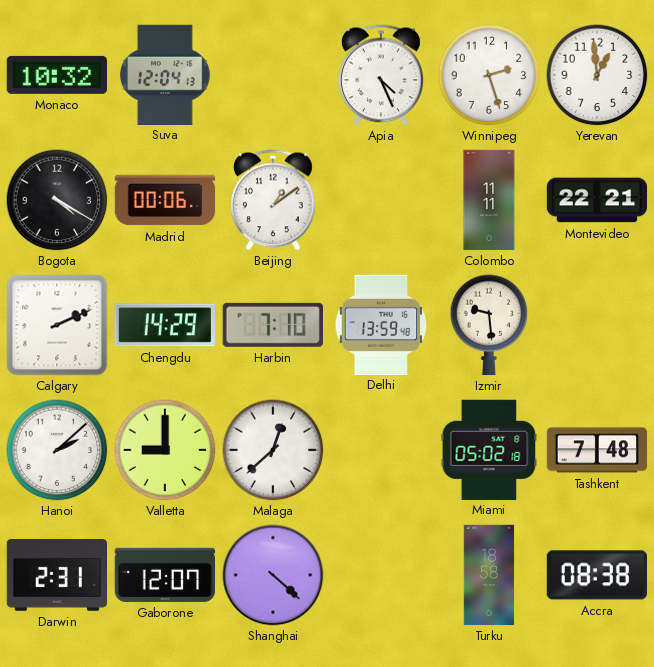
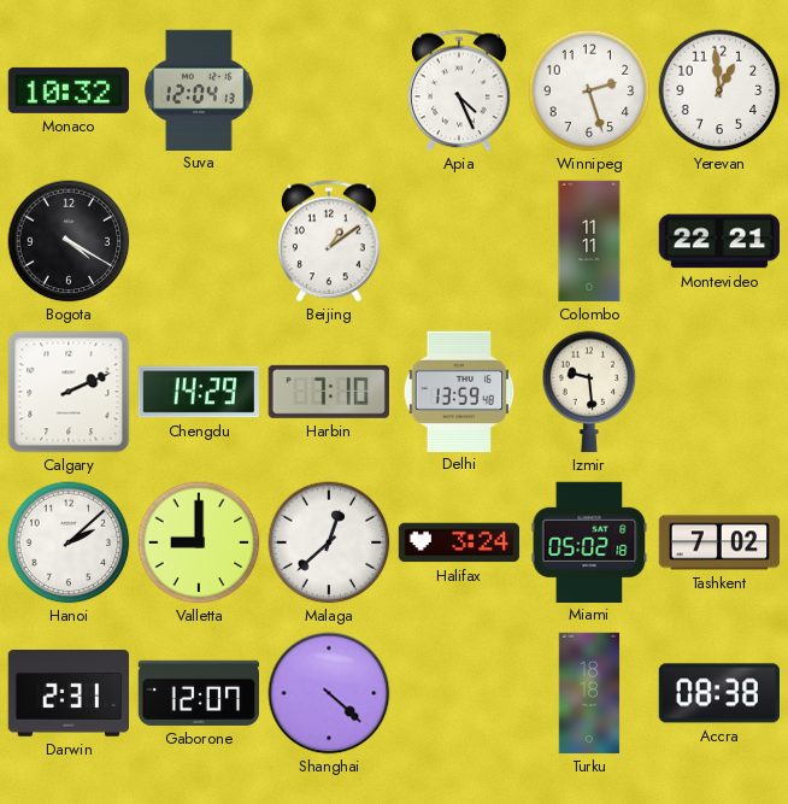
Madrid: 00:06 -> none (165, 200)
Halifax: none -> 3:24 (459, 542)
Tashkent: 7:48 -> 7:02 (719, 542)
Turku: 18:58 -> 18:18 (589, 693)
